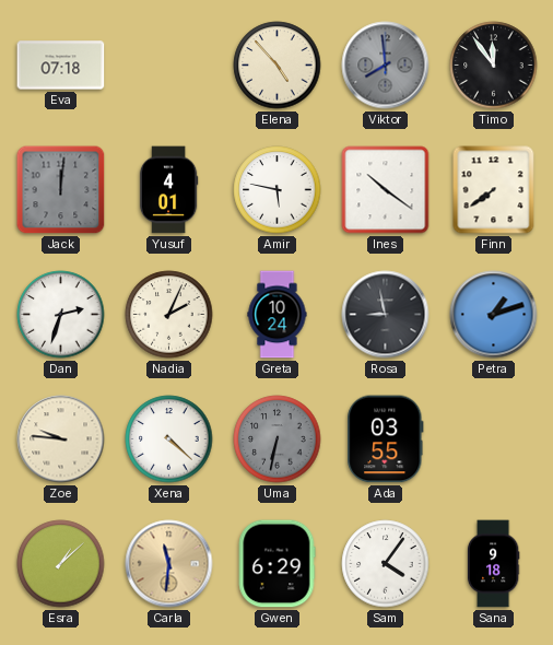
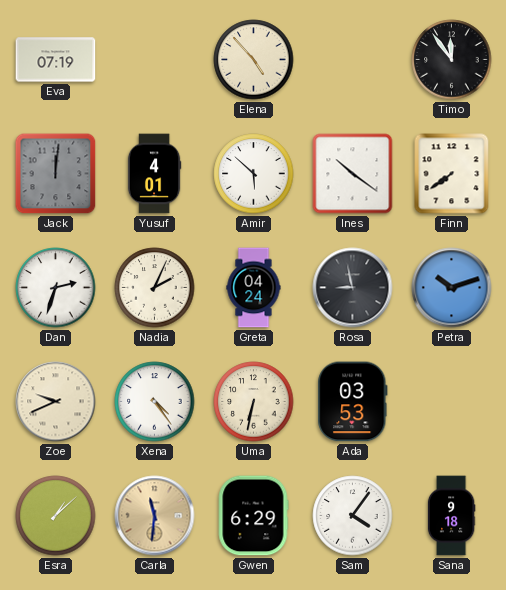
Eva: 07:18 -> 07:19 (56, 60)
Viktor: 7:59 -> none (386, 66)
Amir: 5:47 -> 5:52 (254, 174)
Greta: 10:24 -> 04:24 (254, 288)
Petra: 1:12 -> 10:12 (452, 288)
Zoe: 9:46 -> 9:41 (56, 402)
Xena: 4:22 -> 4:24 (155, 402)
Uma dial: grey -> cream (254, 402)
Ada: 03:55 -> 03:53 (353, 402)
